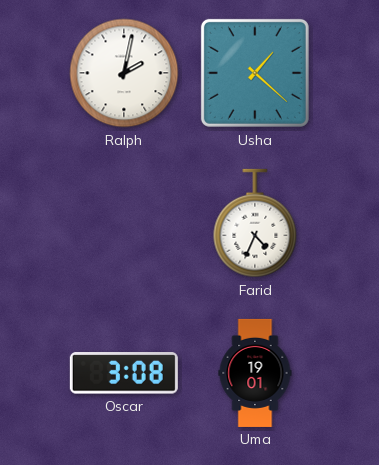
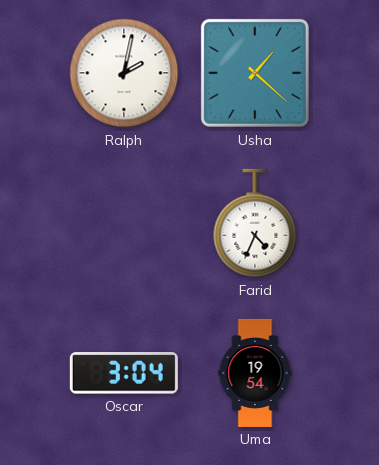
Oscar: 3:08 -> 3:04 (124, 373)
Uma: 19:01 -> 19:54 (255, 373)
